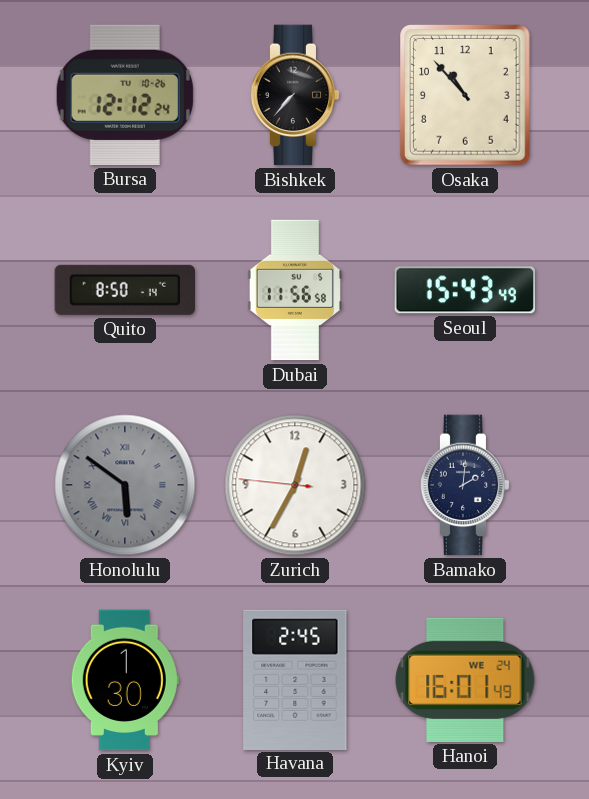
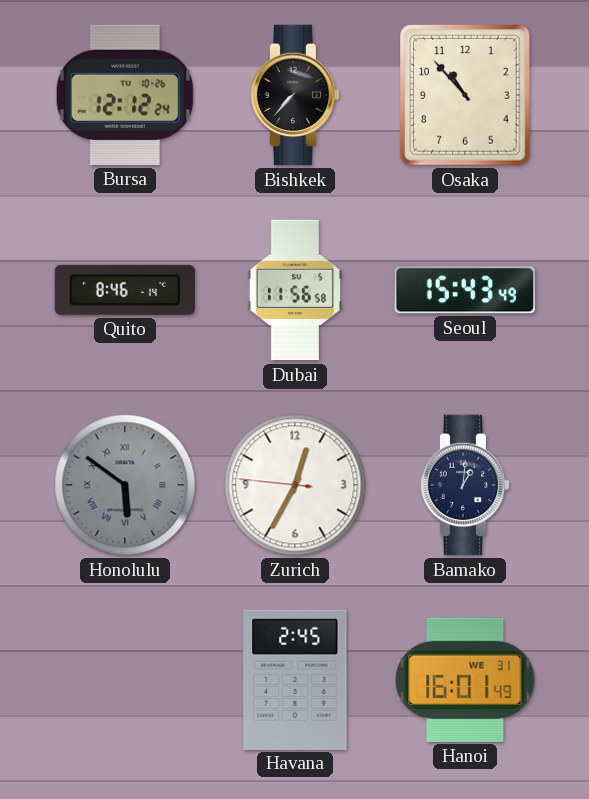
Quito: 8:50 -> 8:46 (124, 290)
Bamako: 2:01 -> 1:01 (465, 485)
Kyiv: 1:30 -> none (125, 680)
Hanoi date: WE 24 -> WE 31 (465, 680)
